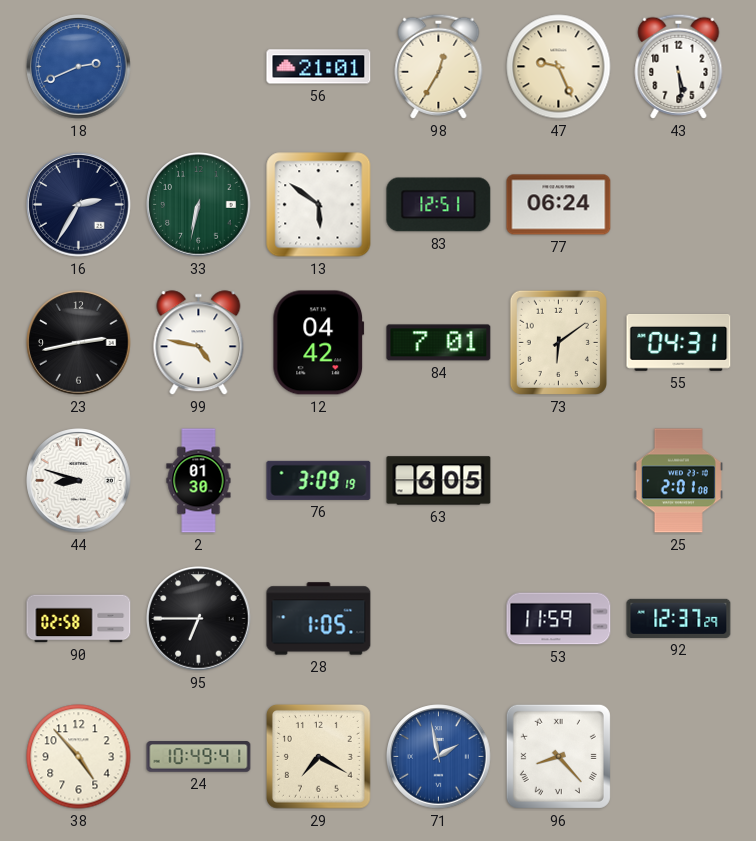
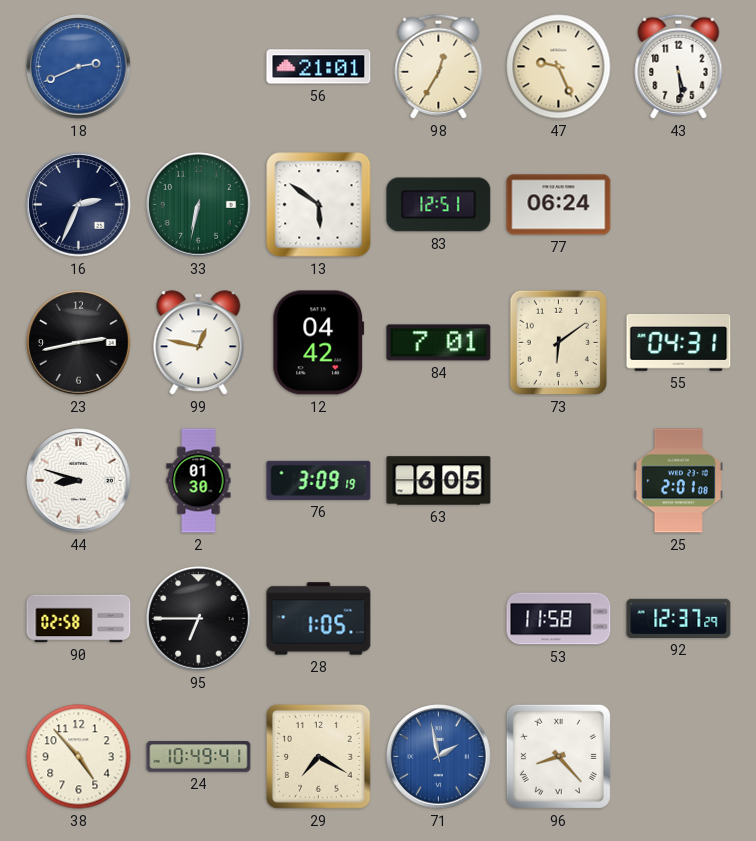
16: 2:35 -> 2:34 (79, 205)
99: 4:47 -> 12:47 (199, 343)
53: 11:59 -> 11:58 (559, 619)
